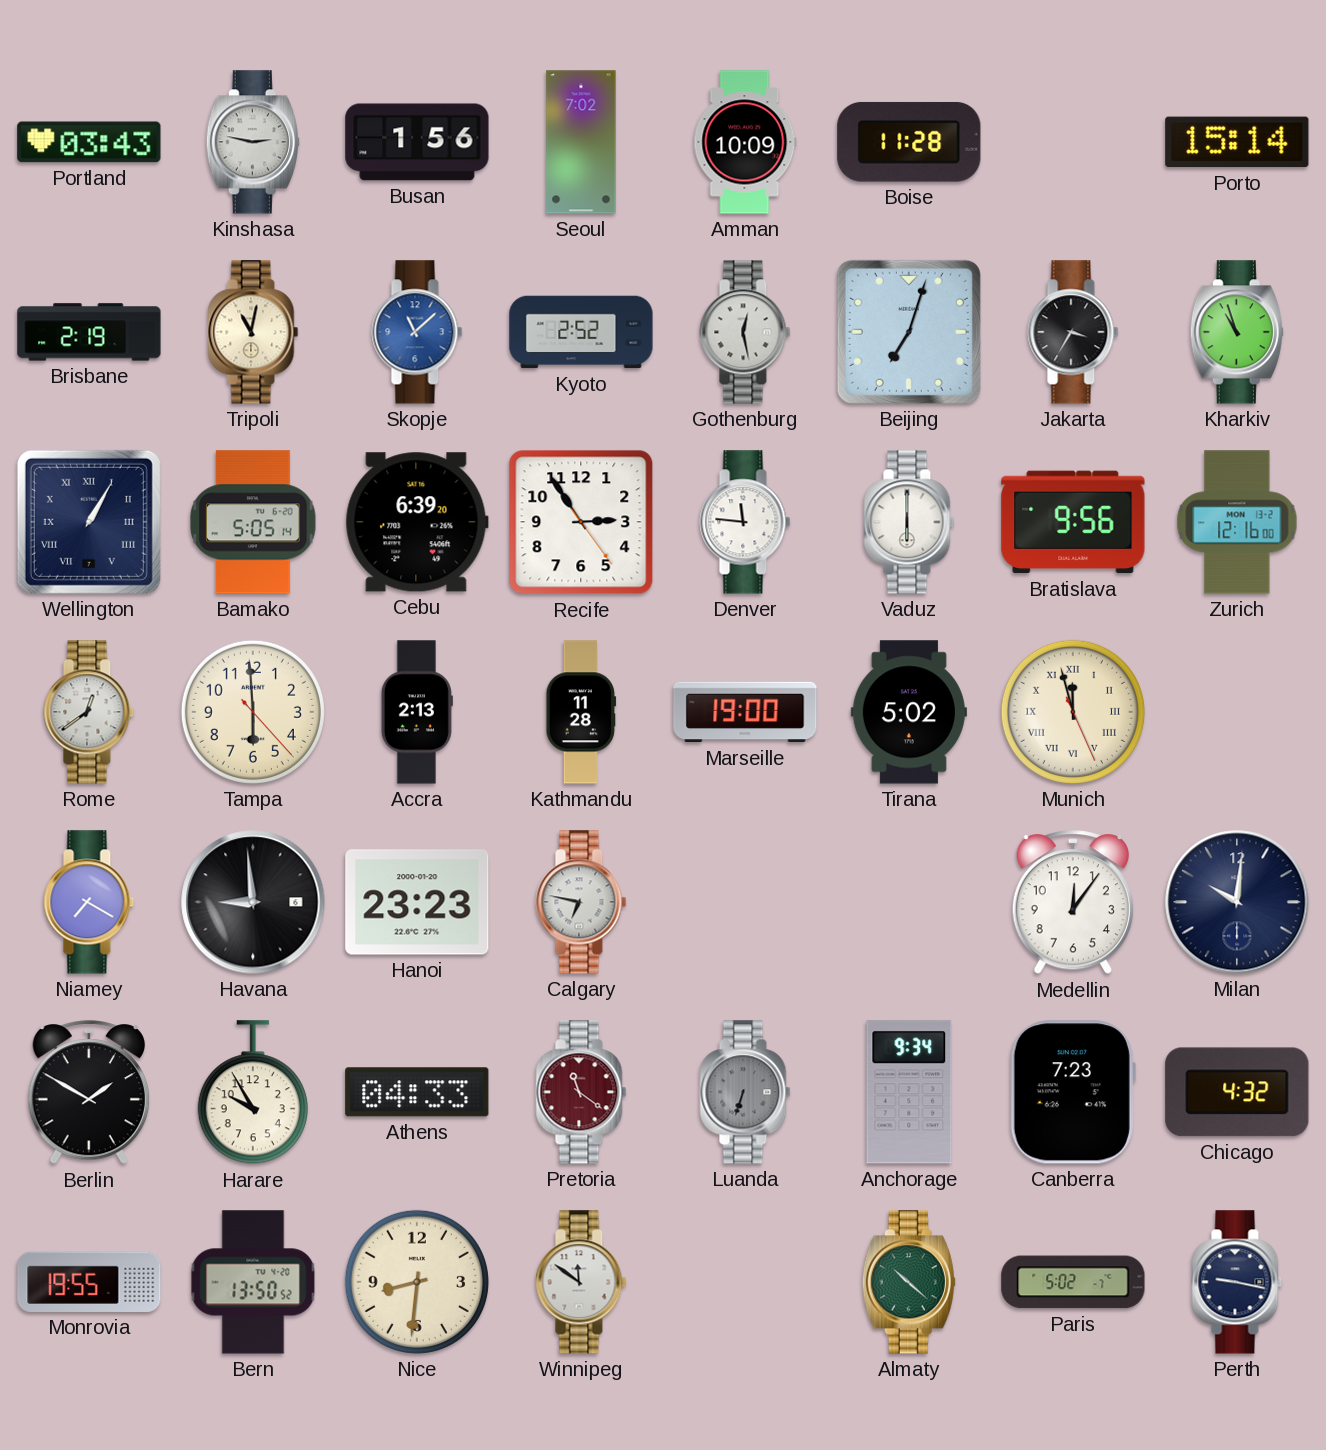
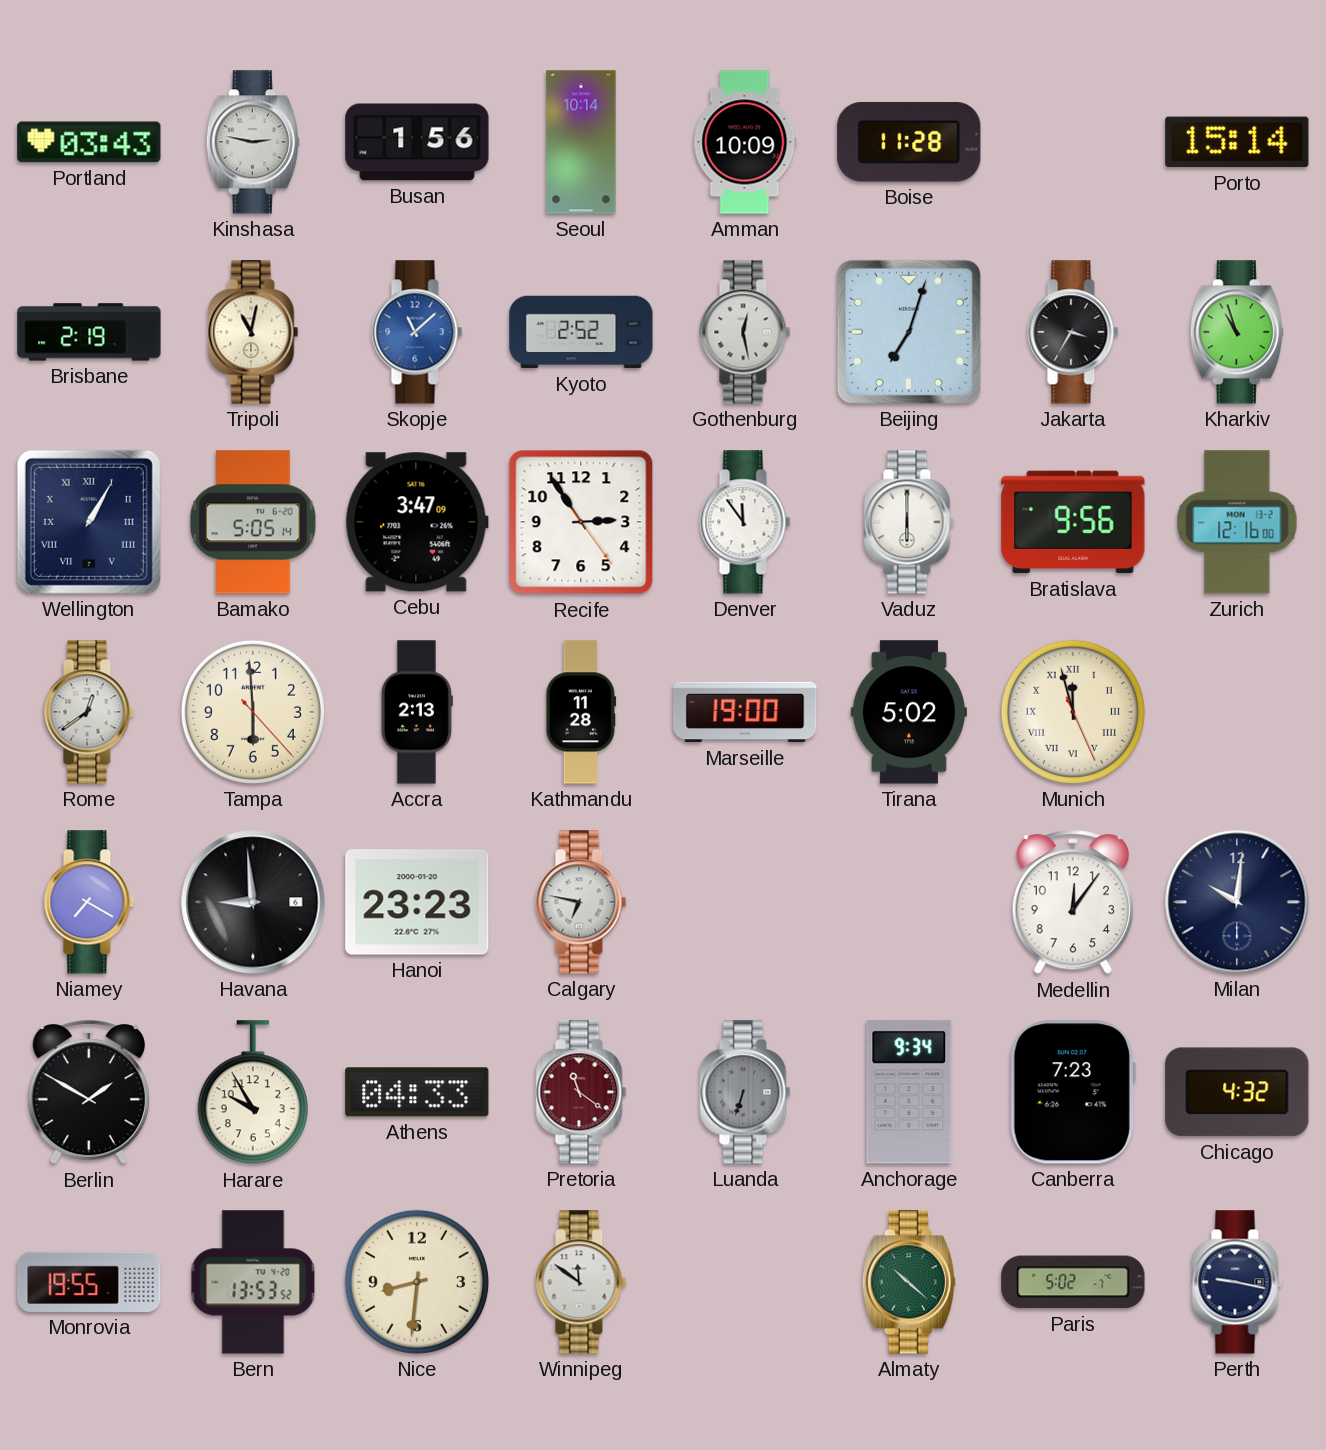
Seoul: 7:02 -> 10:14 (581, 142)
Cebu: 6:39 -> 3:47 (417, 522)
Denver: 11:46 -> 11:54 (745, 522)
Bern: 13:50 -> 13:53 (253, 1282)
